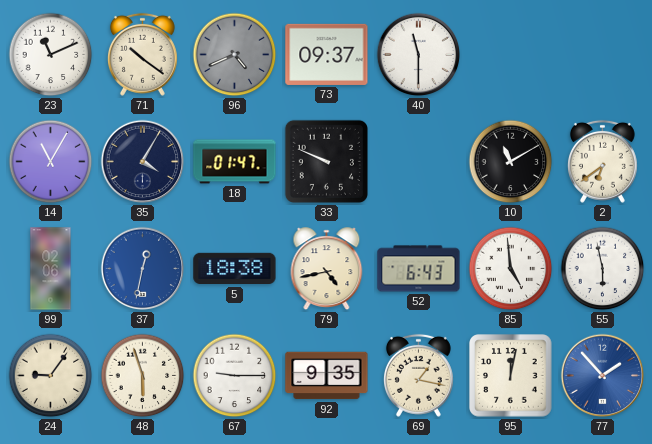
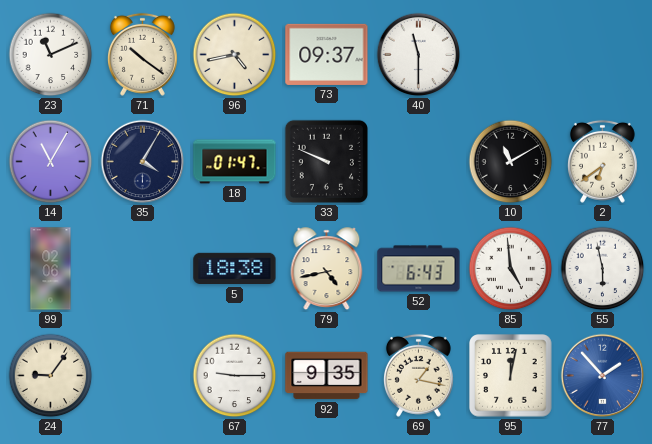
96: 4:41 -> 4:43 (235, 55)
96 dial: grey -> cream (235, 55)
37: 12:32 -> none (143, 269)
48: 5:57 -> none (143, 376)
